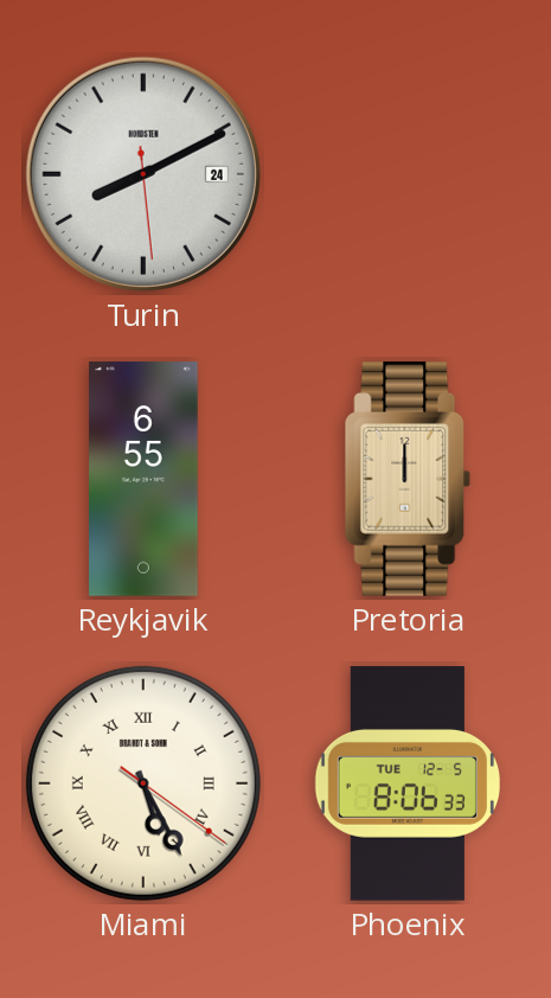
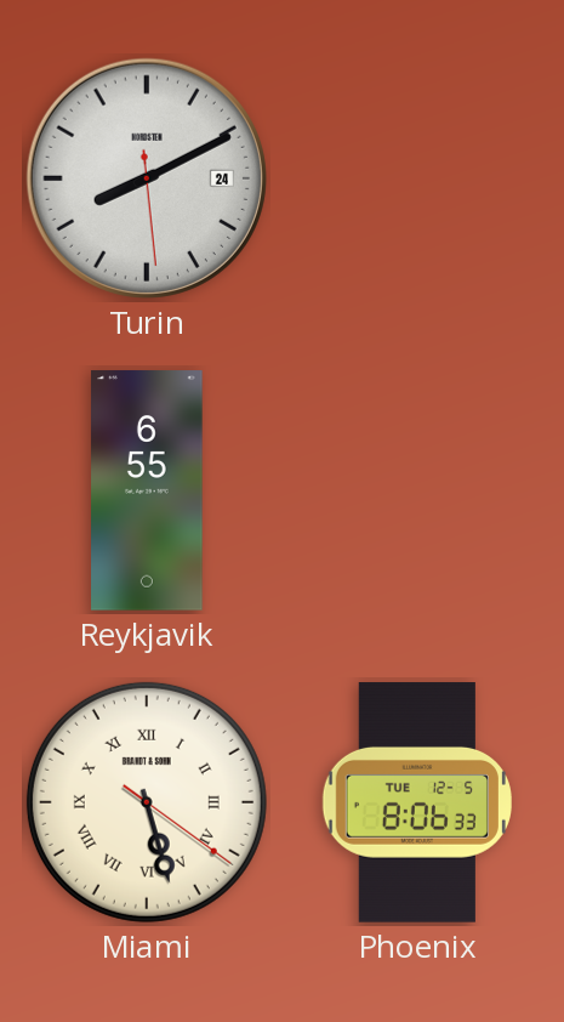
Pretoria: 12:00 -> none (408, 480)
Miami: 5:25 -> 5:27 (147, 802)
